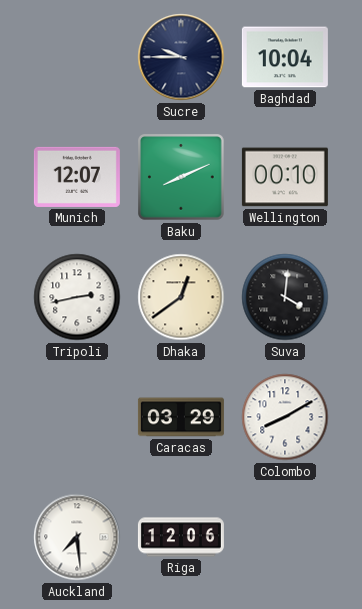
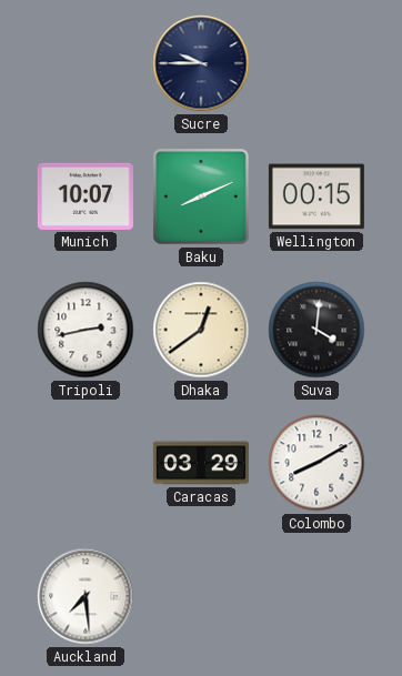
Baghdad: 10:04 -> none (285, 57)
Munich: 12:07 -> 10:07 (86, 196)
Wellington: 00:10 -> 00:15 (316, 196)
Riga: 12:06 -> none (181, 537)
